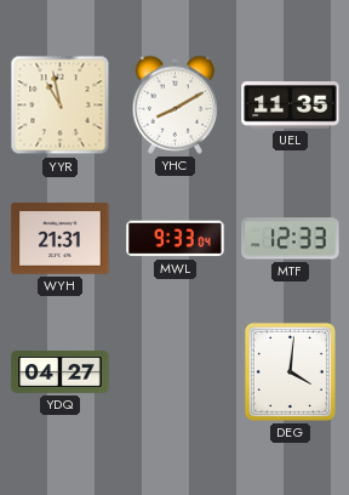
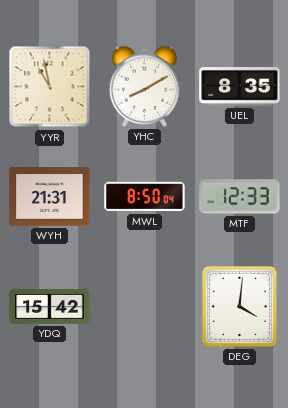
UEL: 11:35 -> 8:35 (240, 87)
MWL: 9:33 -> 8:50 (145, 197)
YDQ: 04:27 -> 15:42 (50, 307)
